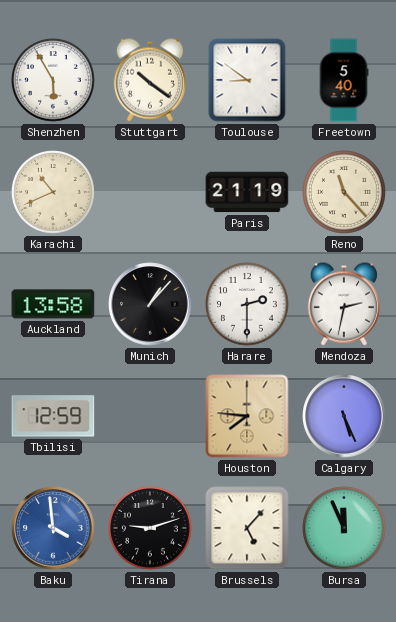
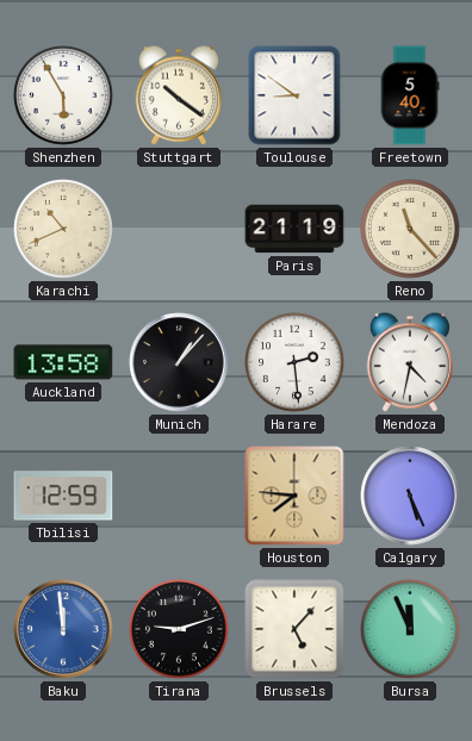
Harare: 2:30 -> 2:29 (296, 363)
Mendoza: 2:32 -> 4:32 (410, 362)
Baku: 3:59 -> 11:59 (63, 629)
